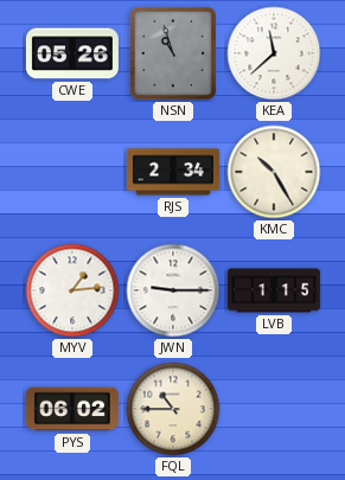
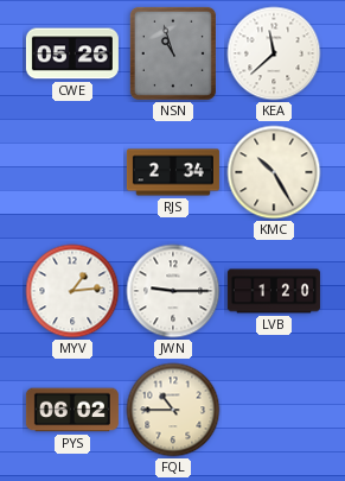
LVB: 1:15 -> 1:20 (274, 291)
